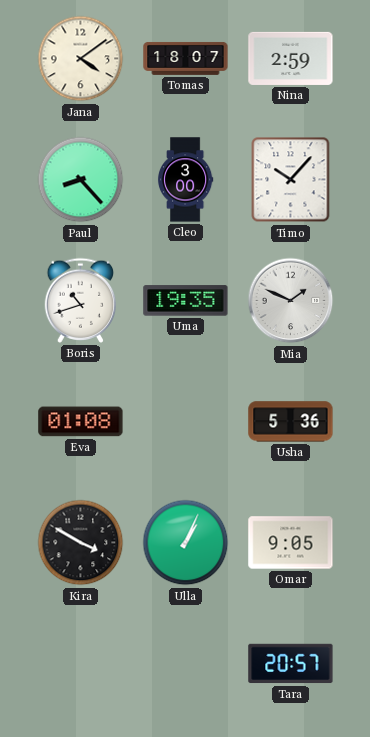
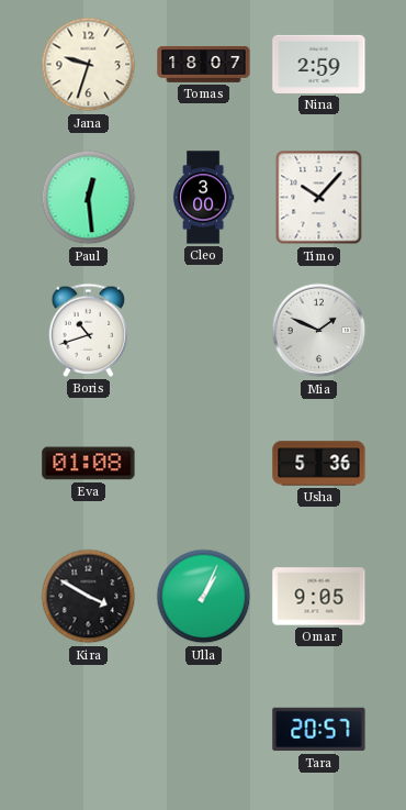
Jana: 4:09 -> 9:33 (89, 65)
Paul: 8:23 -> 12:29 (89, 198)
Uma: 19:35 -> none (186, 301)
